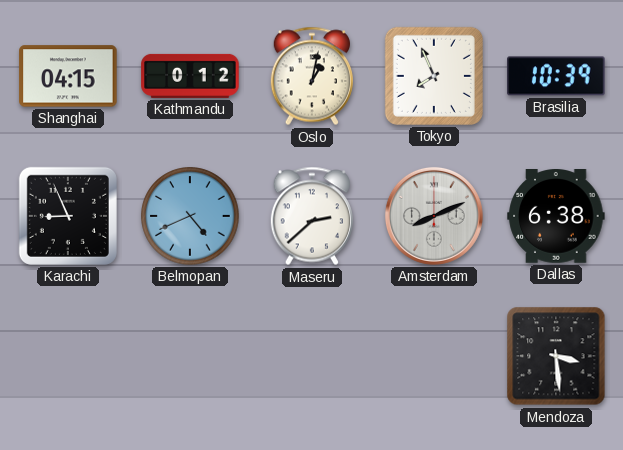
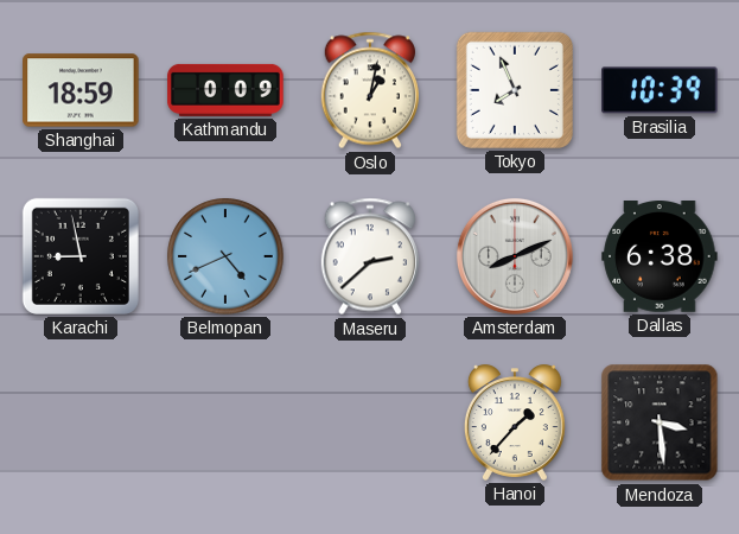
Shanghai: 04:15 -> 18:59 (81, 90)
Kathmandu: 0:12 -> 0:09 (225, 90)
Karachi: 8:56 -> 8:58 (81, 256)
Hanoi: none -> 1:37 (515, 422)
